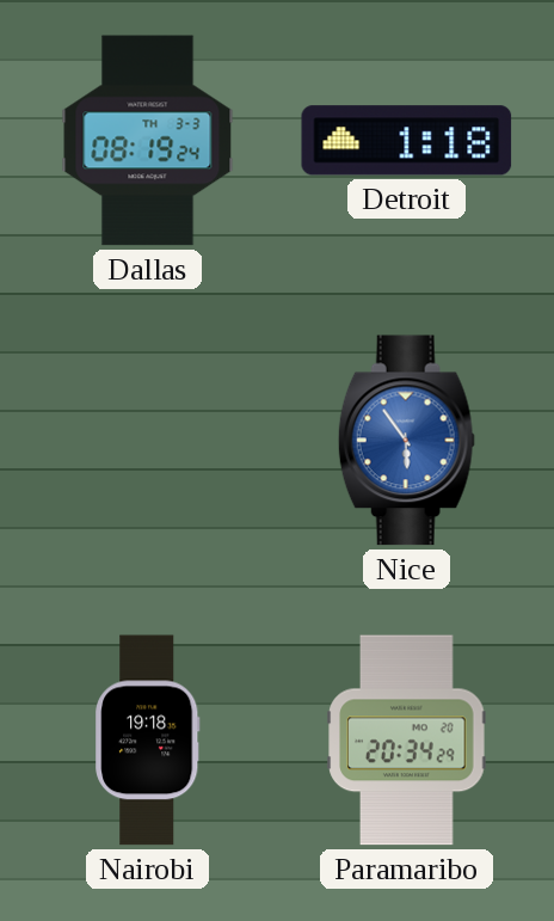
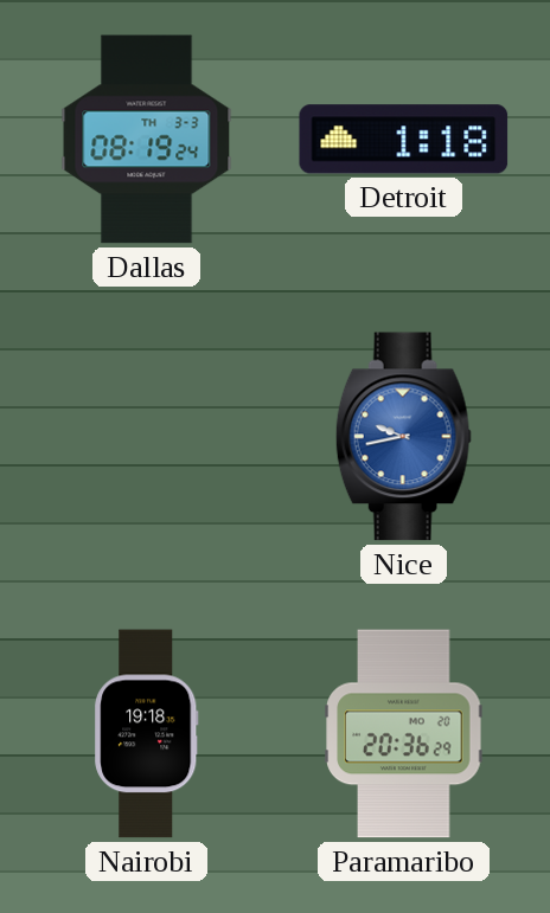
Nice: 5:54 -> 9:43 (403, 437)
Paramaribo: 20:34 -> 20:36 (404, 734)
